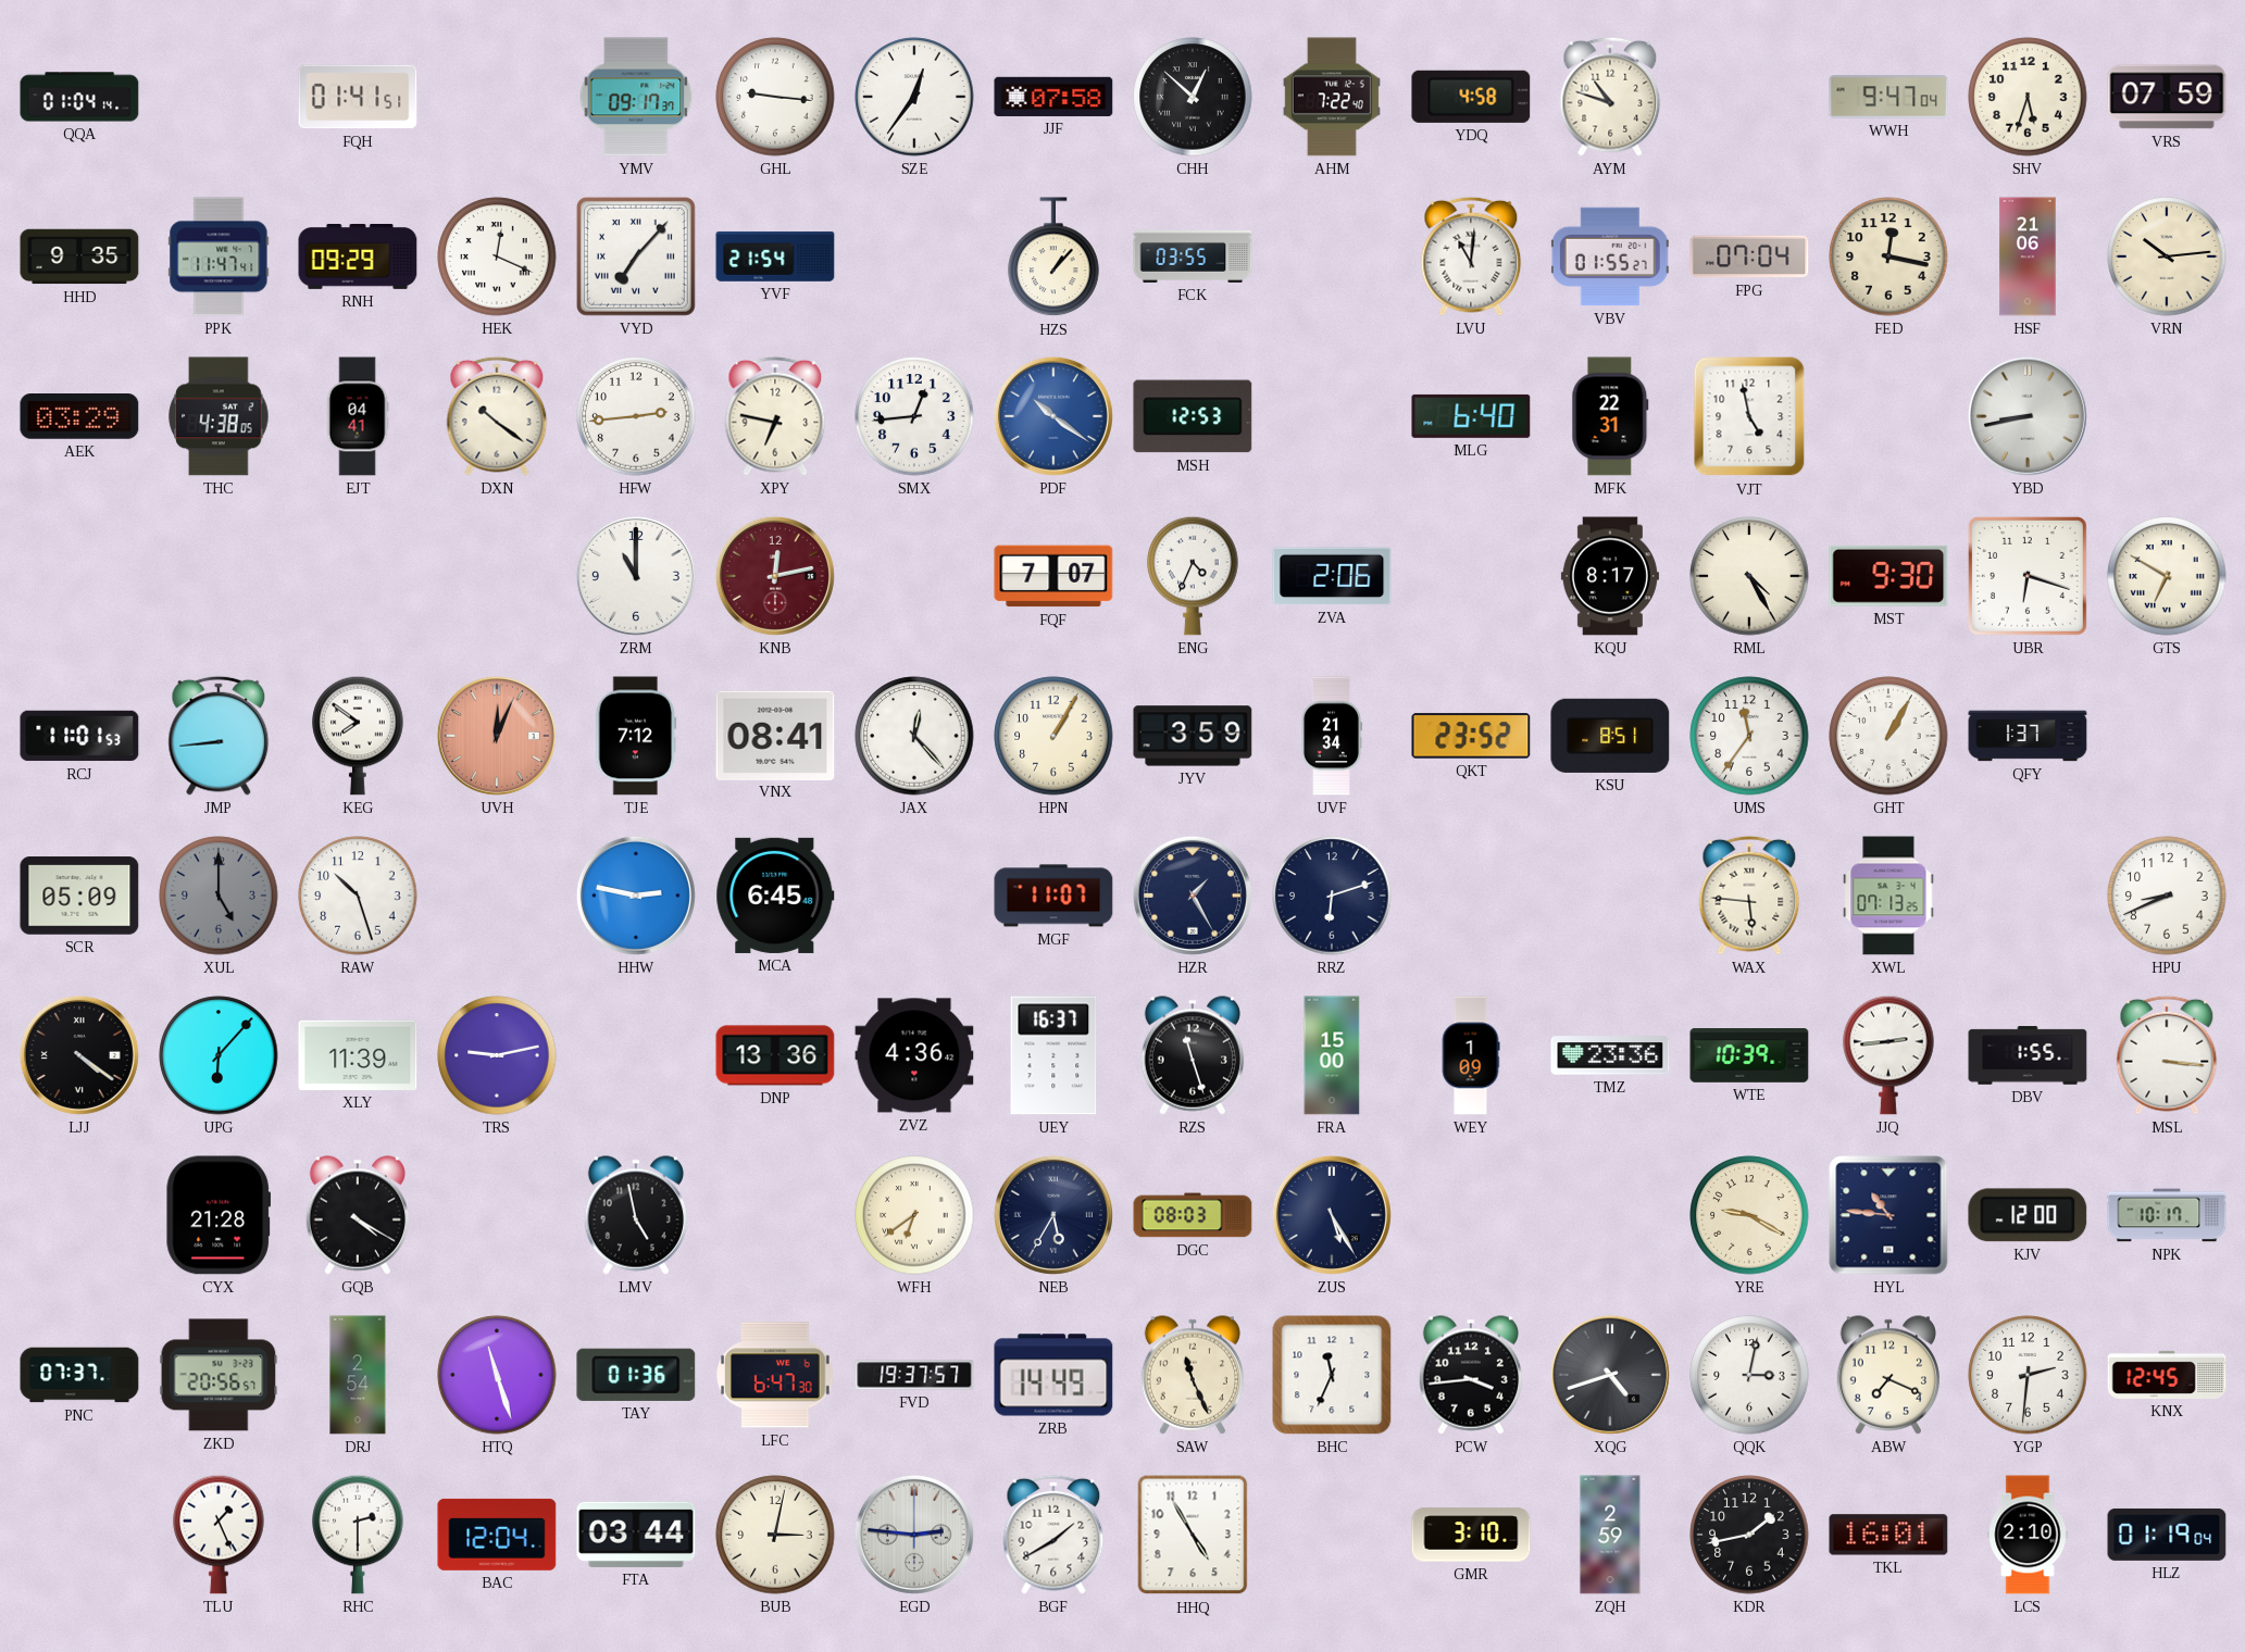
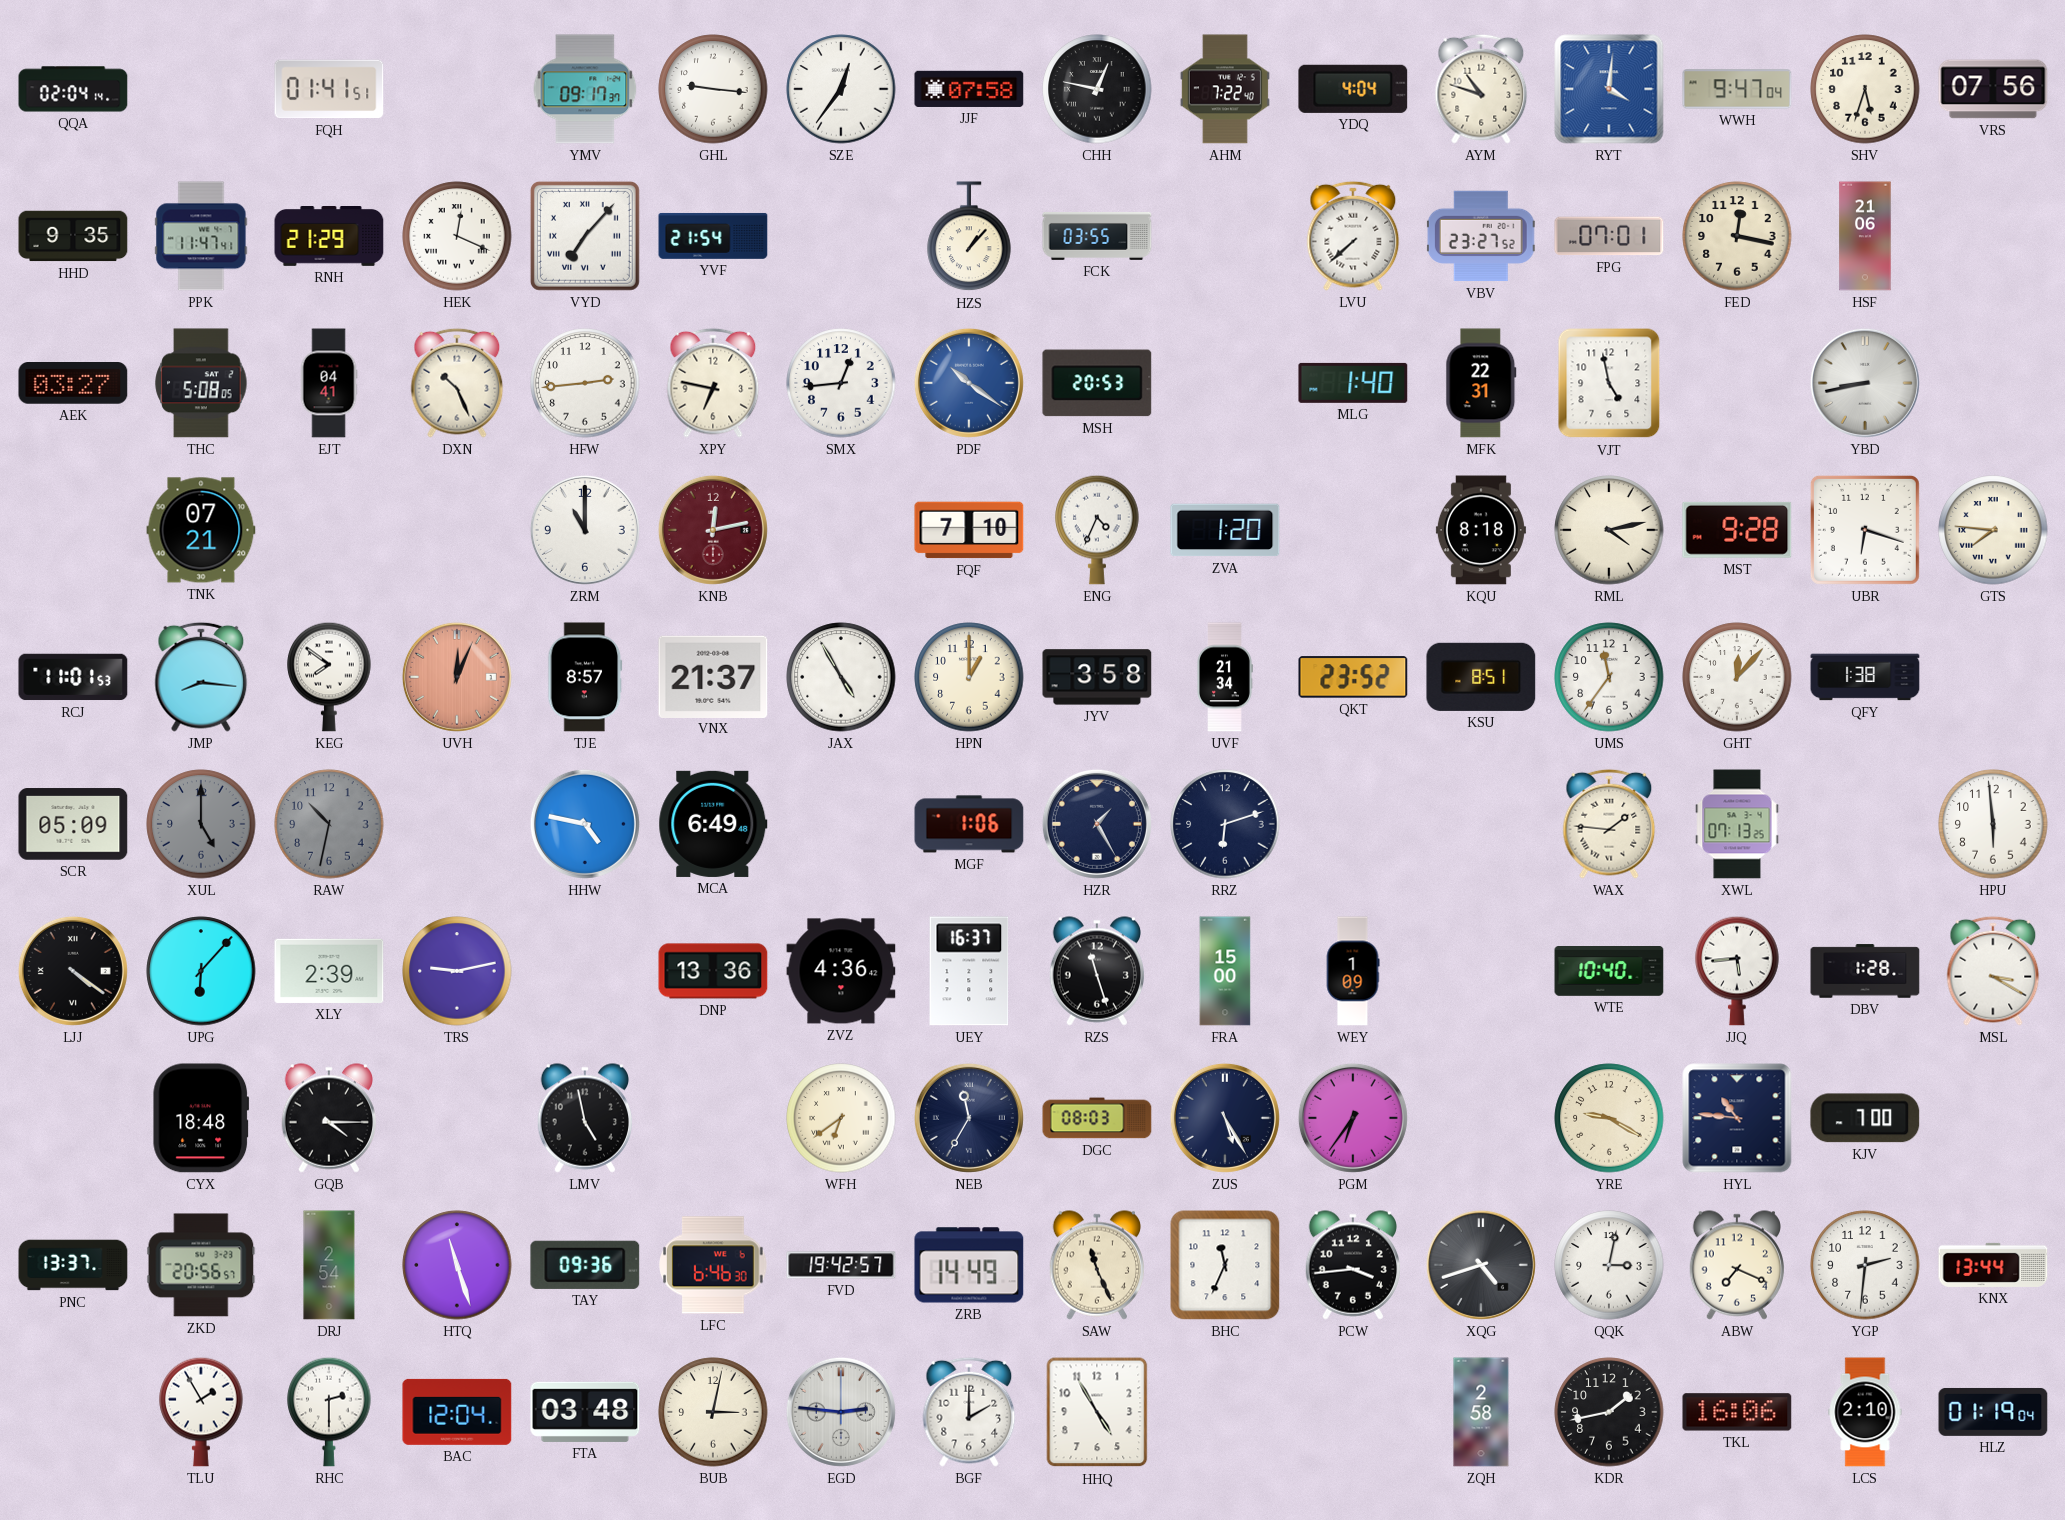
QQA: 01:04 -> 02:04 (73, 89)
CHH: 12:52 -> 12:47 (1097, 89)
YDQ: 4:58 -> 4:04 (1353, 89)
RYT: none -> 4:01 (1609, 89)
VRS: 07:59 -> 07:56 (1993, 89)
RNH: 09:29 -> 21:29 (329, 237)
LVU: 11:01 -> 7:38 (1353, 236)
VBV: 01:55 -> 23:27 (1481, 236)
FPG: 07:04 -> 07:01 (1609, 236)
VRN: 10:14 -> none (2167, 256)
AEK: 03:29 -> 03:27 (73, 384)
THC: 4:38 -> 5:08 (201, 383)
DXN: 10:21 -> 10:26 (457, 383)
MSH: 12:53 -> 20:53 (1097, 383)
MLG: 6:40 -> 1:40 (1353, 383)
TNK: none -> 07:21 (201, 530)
FQF: 7:07 -> 7:10 (969, 530)
ZVA: 2:06 -> 1:20 (1225, 530)
KQU: 8:17 -> 8:18 (1481, 530)
RML: 4:25 -> 4:13 (1609, 530)
MST: 9:30 -> 9:28 (1737, 530)
GTS: 6:50 -> 7:46 (1993, 530)
JMP: 8:44 -> 8:16 (201, 677)
TJE: 7:12 -> 8:57 (585, 677)
VNX: 08:41 -> 21:37 (713, 676)
JAX: 12:23 -> 4:55 (841, 677)
HPN: 1:05 -> 1:00 (969, 677)
JYV: 3:59 -> 3:58 (1097, 677)
GHT: 1:05 -> 12:07 (1737, 677)
QFY: 1:37 -> 1:38 (1865, 677)
RAW: 10:27 -> 10:32 (329, 824)
RAW dial: white -> grey (329, 824)
HHW: 2:47 -> 4:47 (585, 824)
MCA: 6:45 -> 6:49 (713, 824)
MGF: 11:07 -> 1:06 (969, 824)
WAX: 5:46 -> 1:46 (1609, 824)
HPU: 8:41 -> 5:59 (1993, 824)
XLY: 11:39 -> 2:39 (329, 971)
TMZ: 23:36 -> none (1610, 1055)
WTE: 10:39 -> 10:40 (1609, 972)
JJQ: 2:44 -> 5:44 (1737, 971)
DBV: 1:55 -> 1:28 (1865, 971)
MSL: 3:16 -> 3:20 (1993, 971)
CYX: 21:28 -> 18:48 (201, 1118)
GQB: 4:20 -> 4:15 (328, 1118)
NEB: 5:35 -> 11:35 (969, 1118)
PGM: none -> 6:36 (1353, 1118)
KJV: 12:00 -> 7:00 (1865, 1118)
NPK: 10:17 -> none (2167, 1215)
PNC: 07:37 -> 13:37 (73, 1265)
TAY: 01:36 -> 09:36 (585, 1265)
LFC: 6:47 -> 6:46 (714, 1265)
FVD: 19:37 -> 19:42 (841, 1265)
KNX: 12:45 -> 13:44 (1993, 1265)
TLU: 1:26 -> 1:55 (201, 1412)
FTA: 03:44 -> 03:48 (585, 1412)
BGF: 1:40 -> 2:00 (969, 1412)
GMR: 3:10 -> none (1471, 1535)
ZQH: 2:59 -> 2:58 (1481, 1412)
TKL: 16:01 -> 16:06 (1737, 1412)
